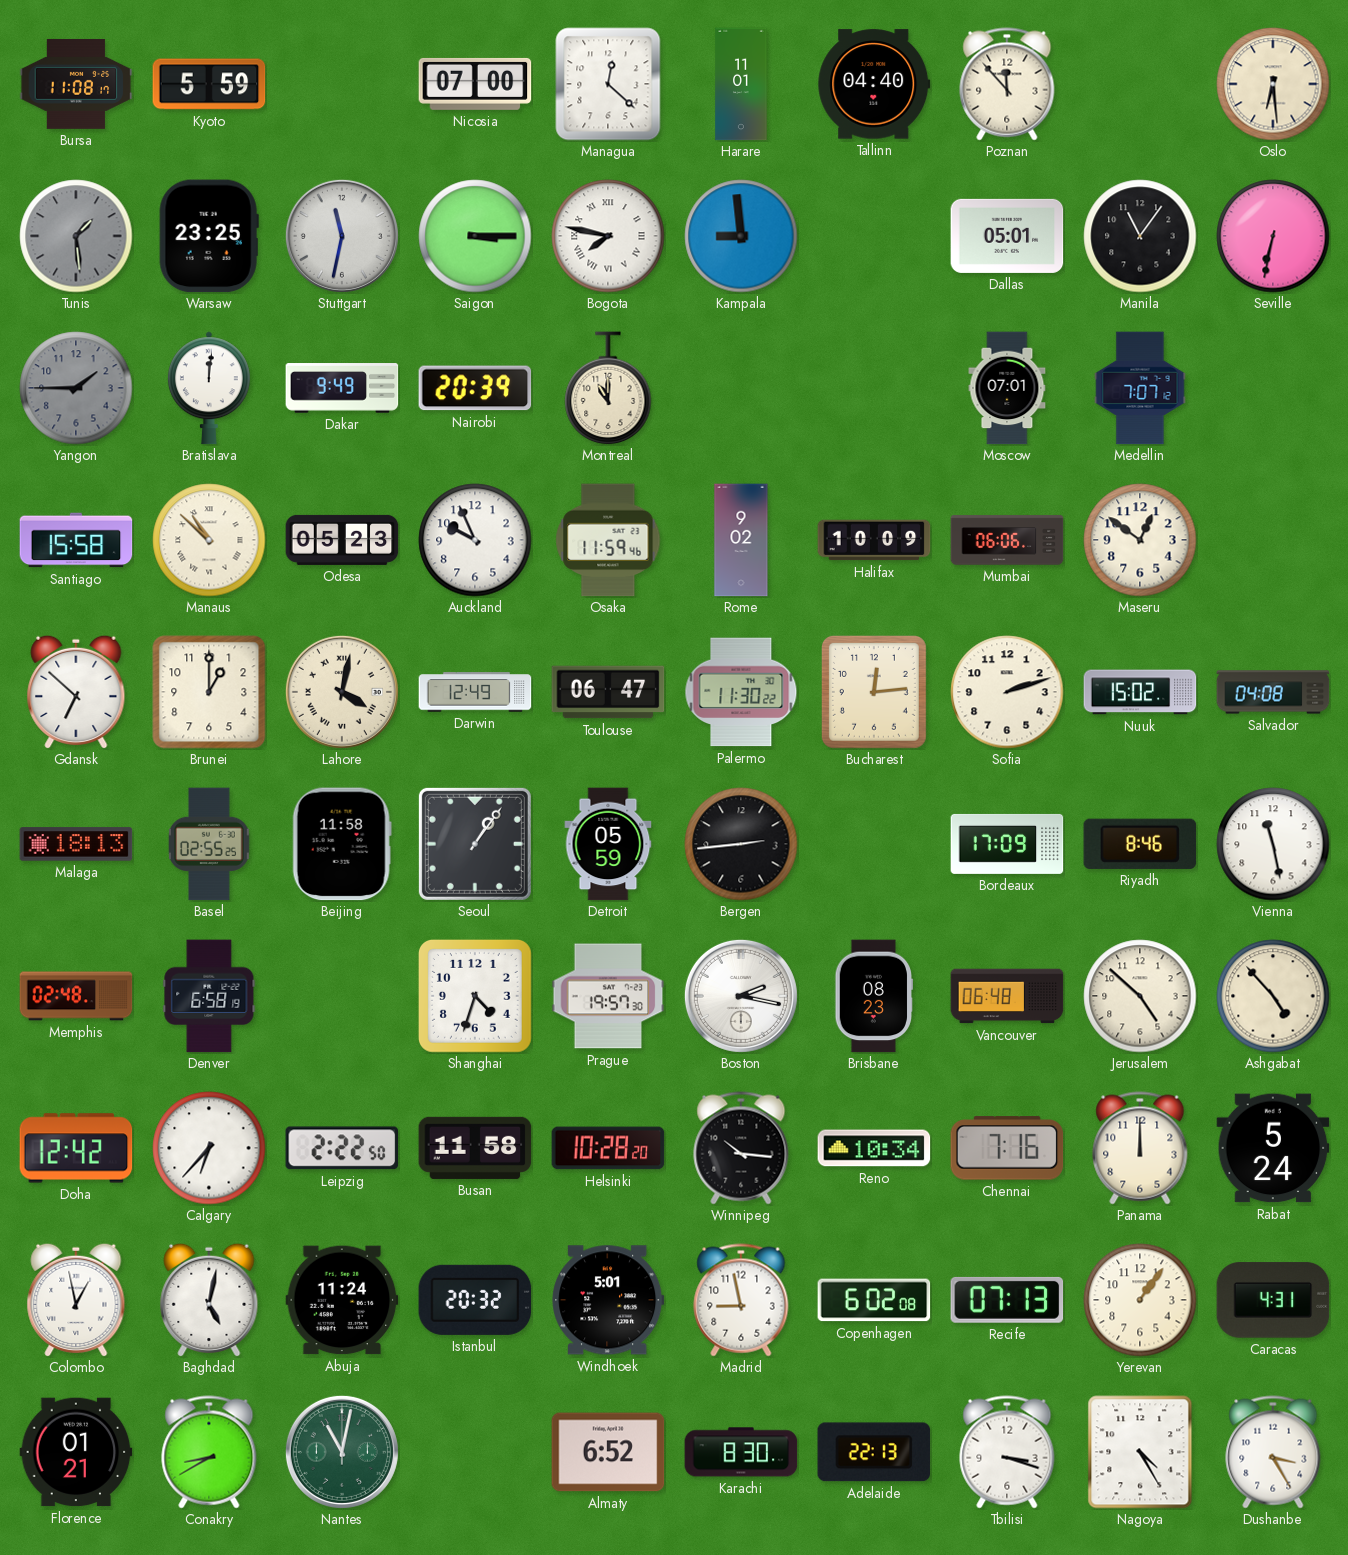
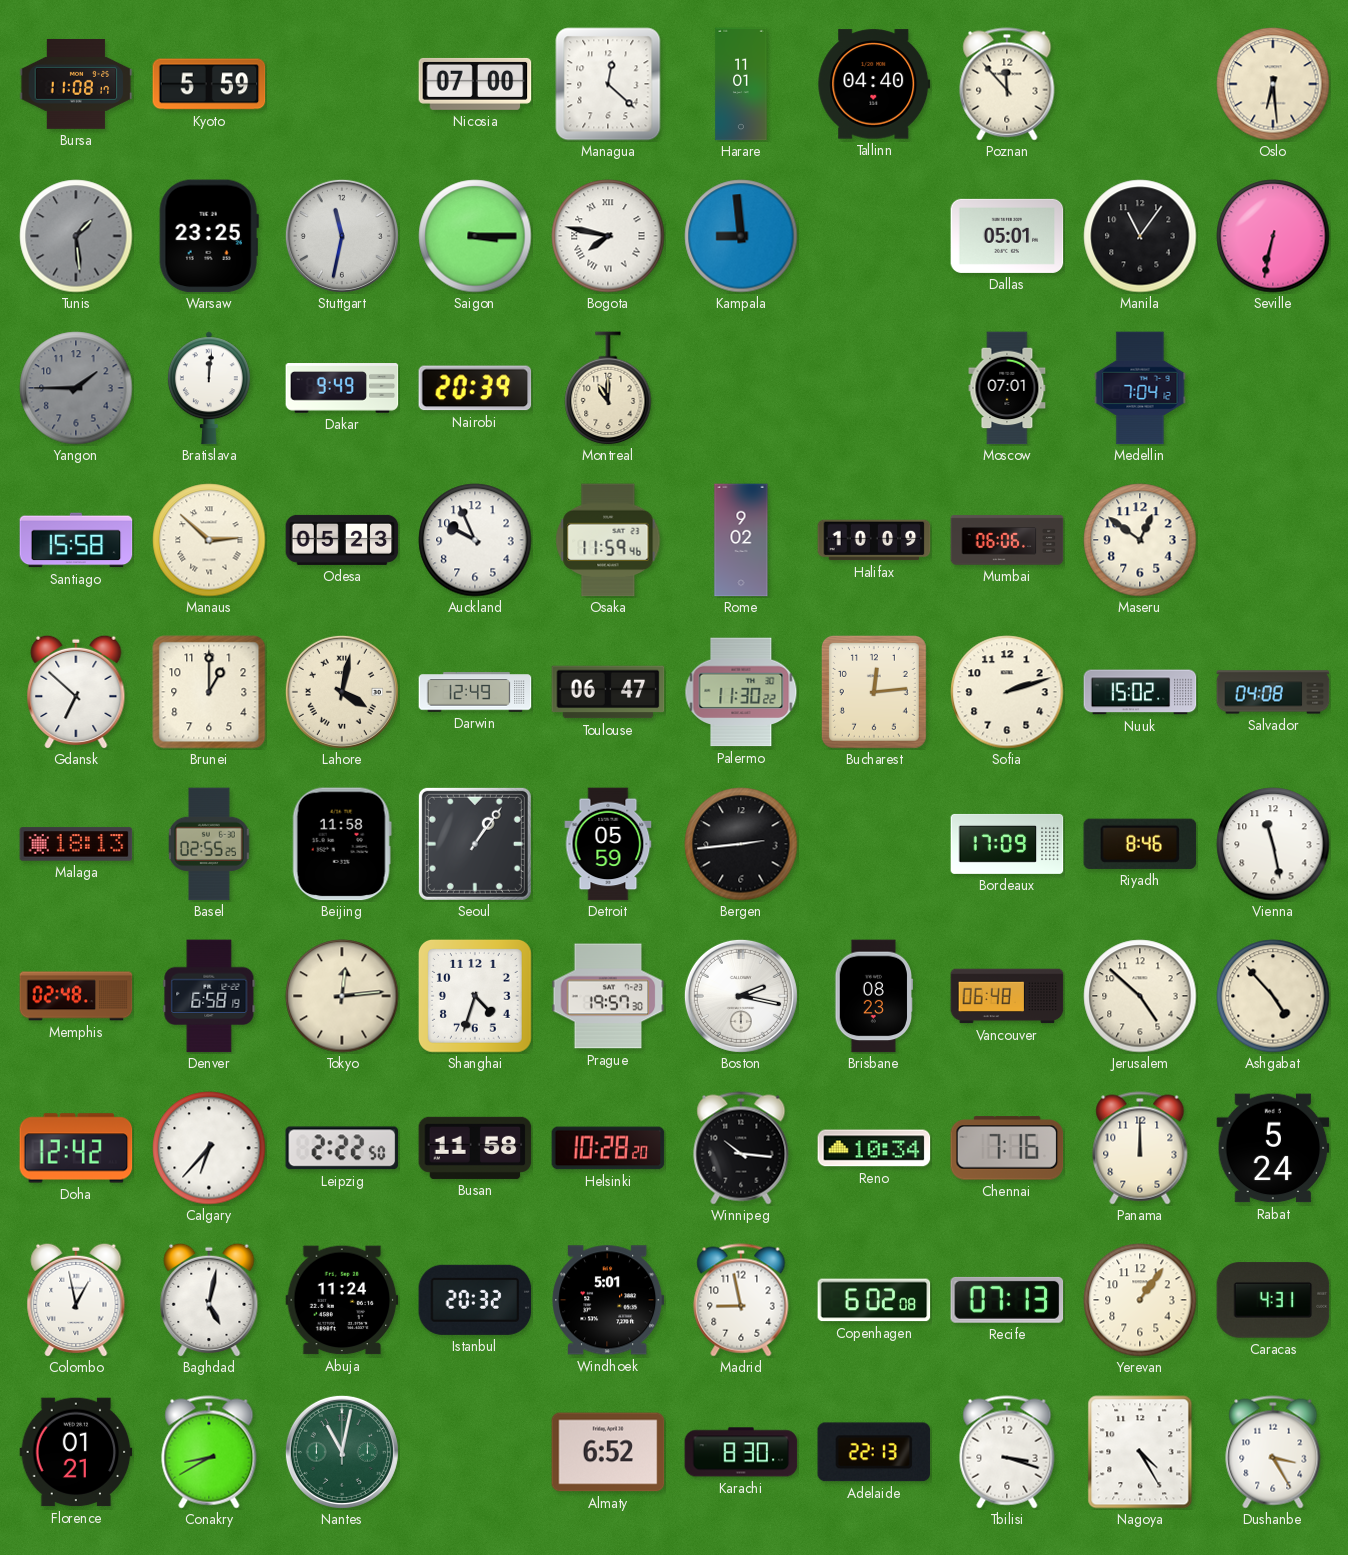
Medellin: 7:07 -> 7:04 (1140, 388)
Manaus: 10:52 -> 2:52 (209, 540)
Tokyo: none -> 12:14 (342, 996)
